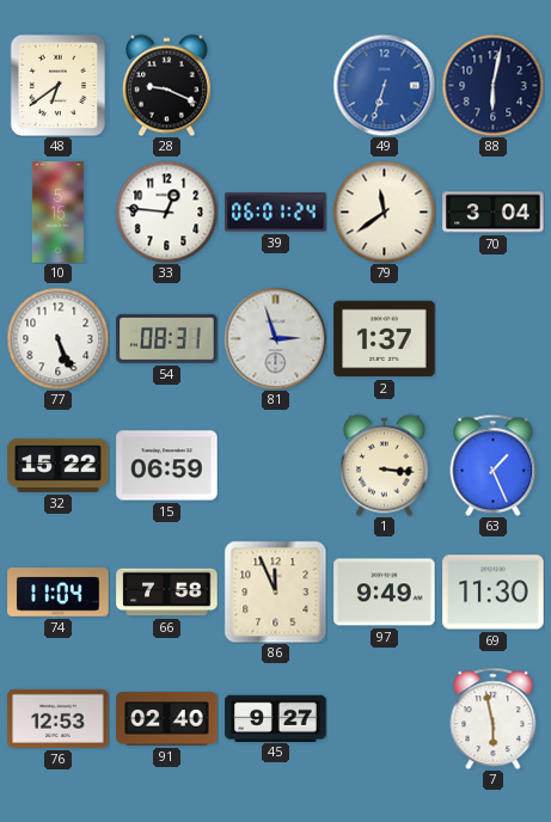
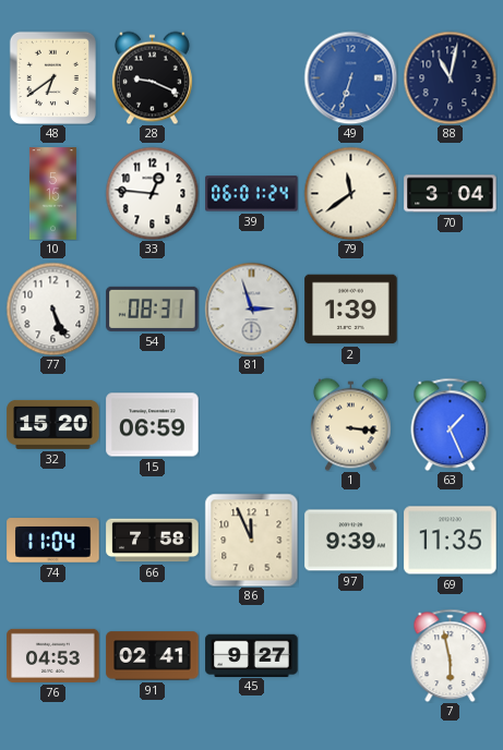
88: 6:02 -> 11:02 (450, 77)
2: 1:37 -> 1:39 (351, 310)
32: 15:22 -> 15:20 (53, 424)
97: 9:49 -> 9:39 (351, 541)
69: 11:30 -> 11:35 (451, 541)
76: 12:53 -> 04:53 (53, 655)
91: 02:40 -> 02:41 (153, 656)
